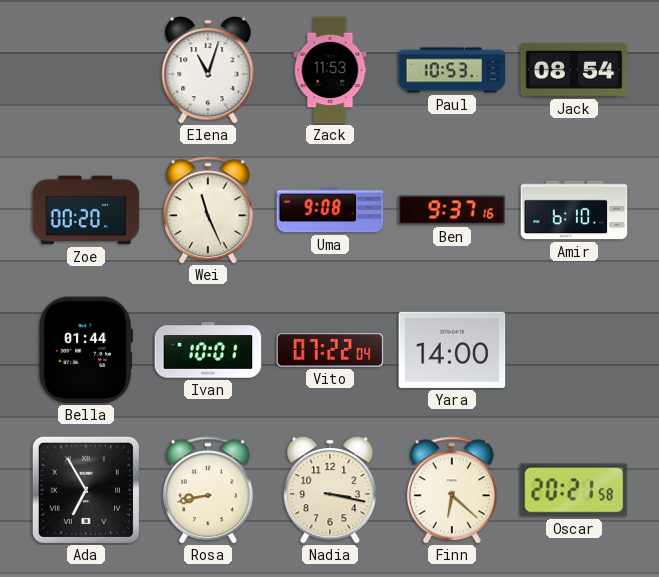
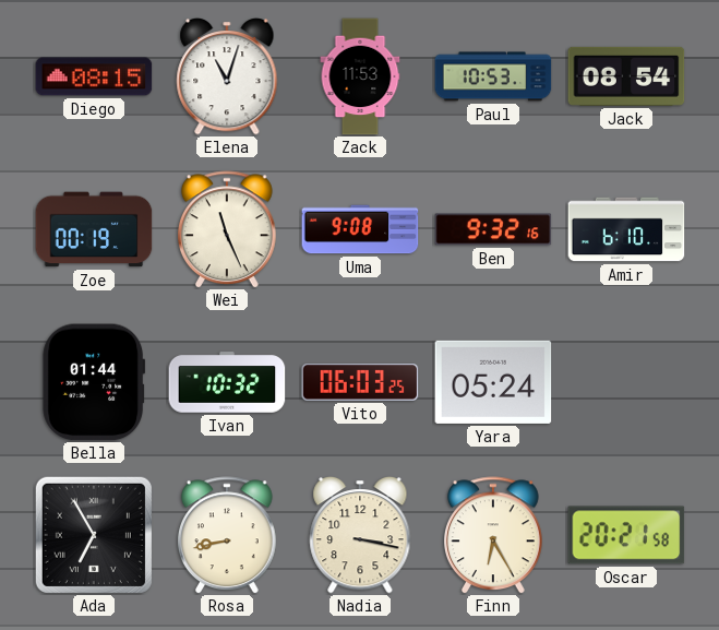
Diego: none -> 08:15 (94, 76)
Zoe: 00:20 -> 00:19 (94, 229)
Ben: 9:37 -> 9:32 (493, 229)
Ivan: 10:01 -> 10:32 (227, 382)
Vito: 07:22 -> 06:03 (360, 382)
Yara: 14:00 -> 05:24 (493, 382)
Finn: 6:22 -> 6:25 (494, 535)
